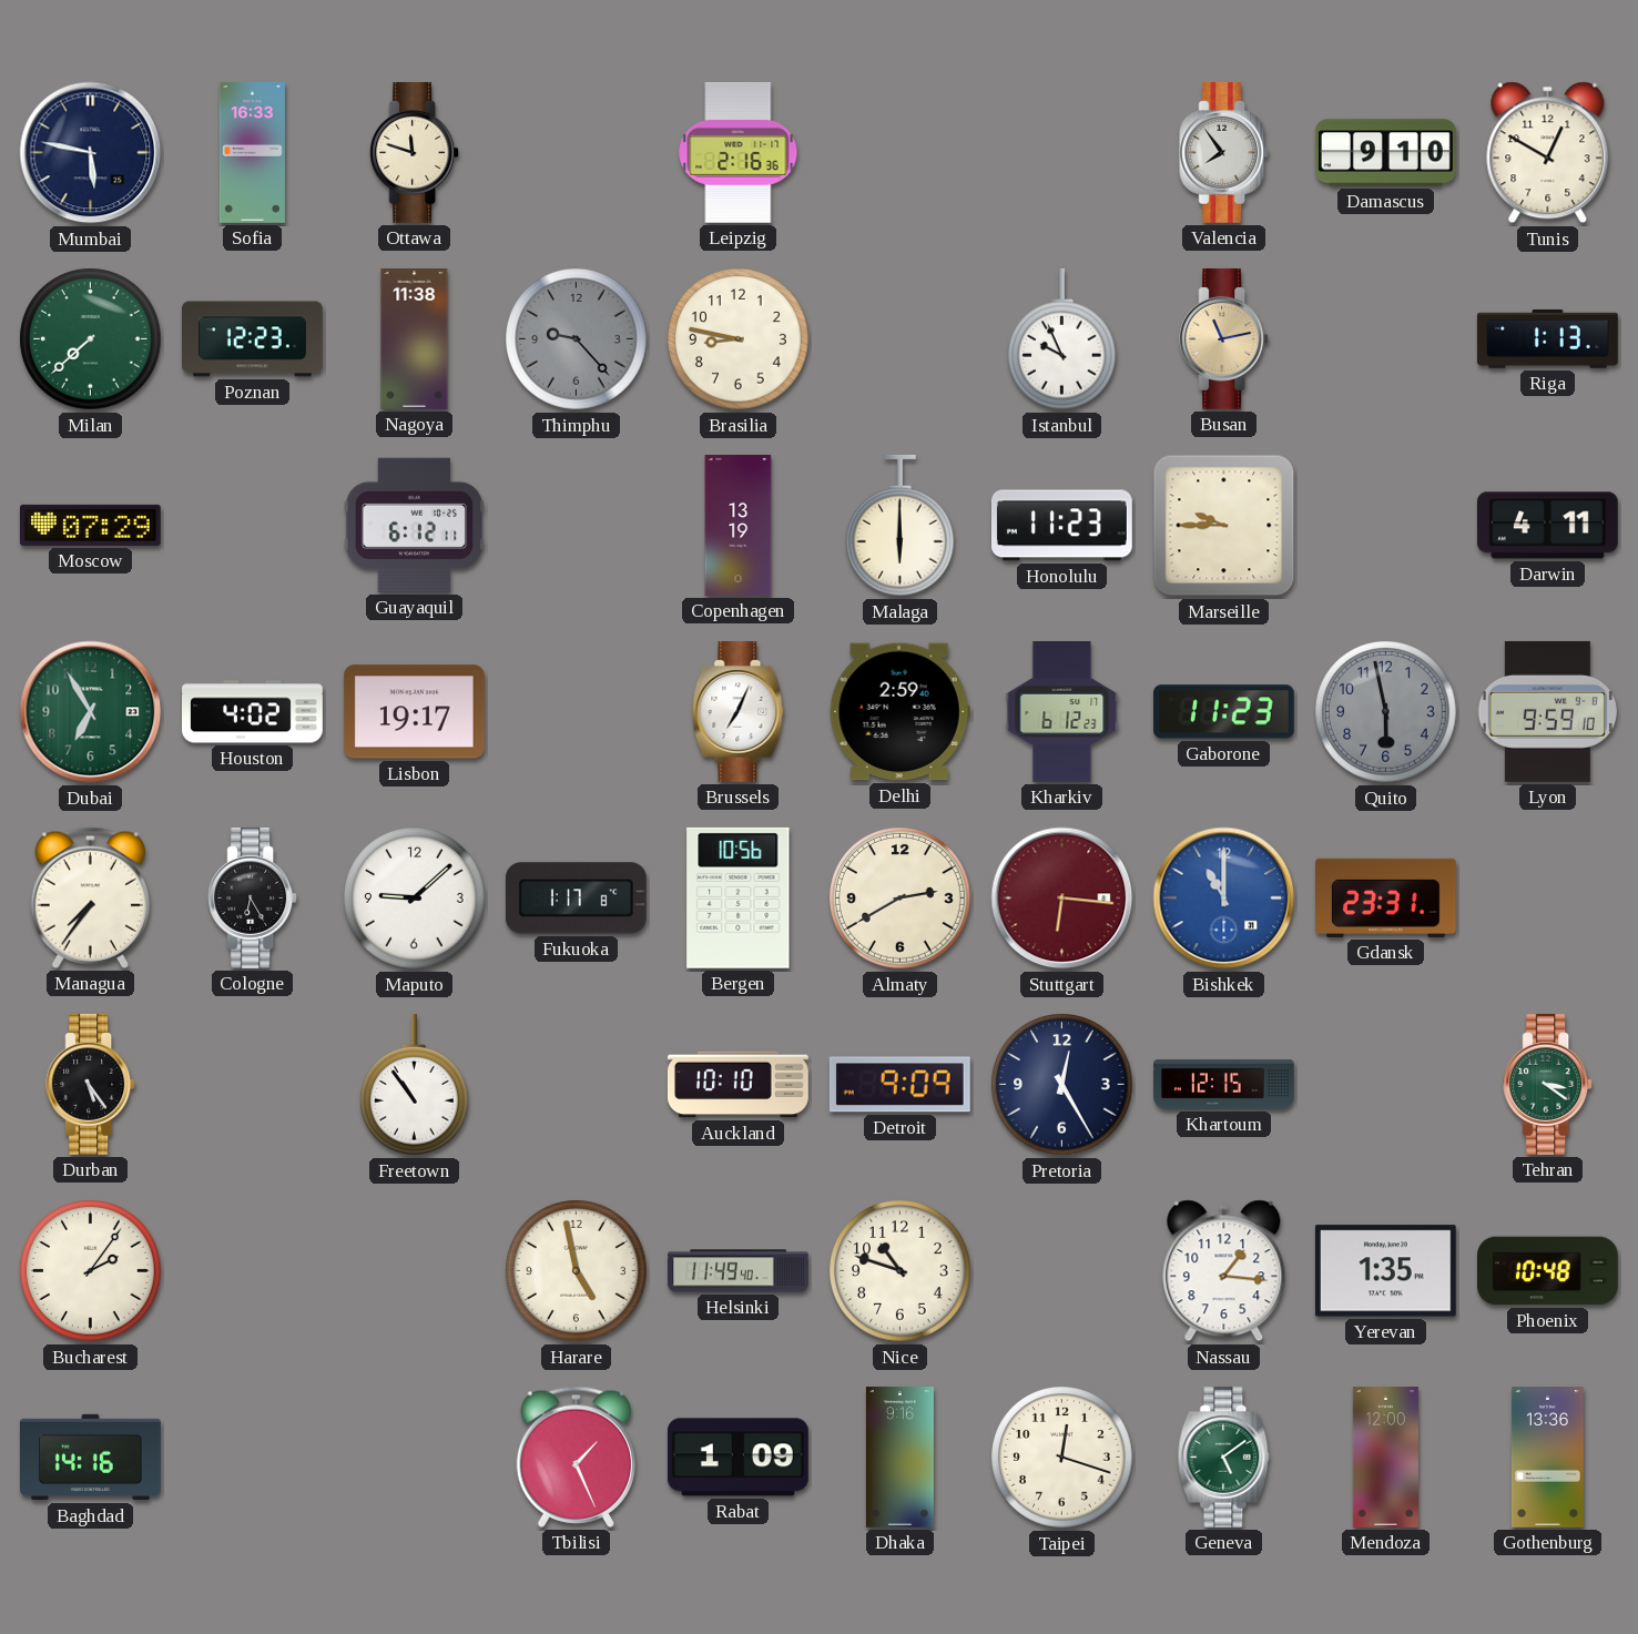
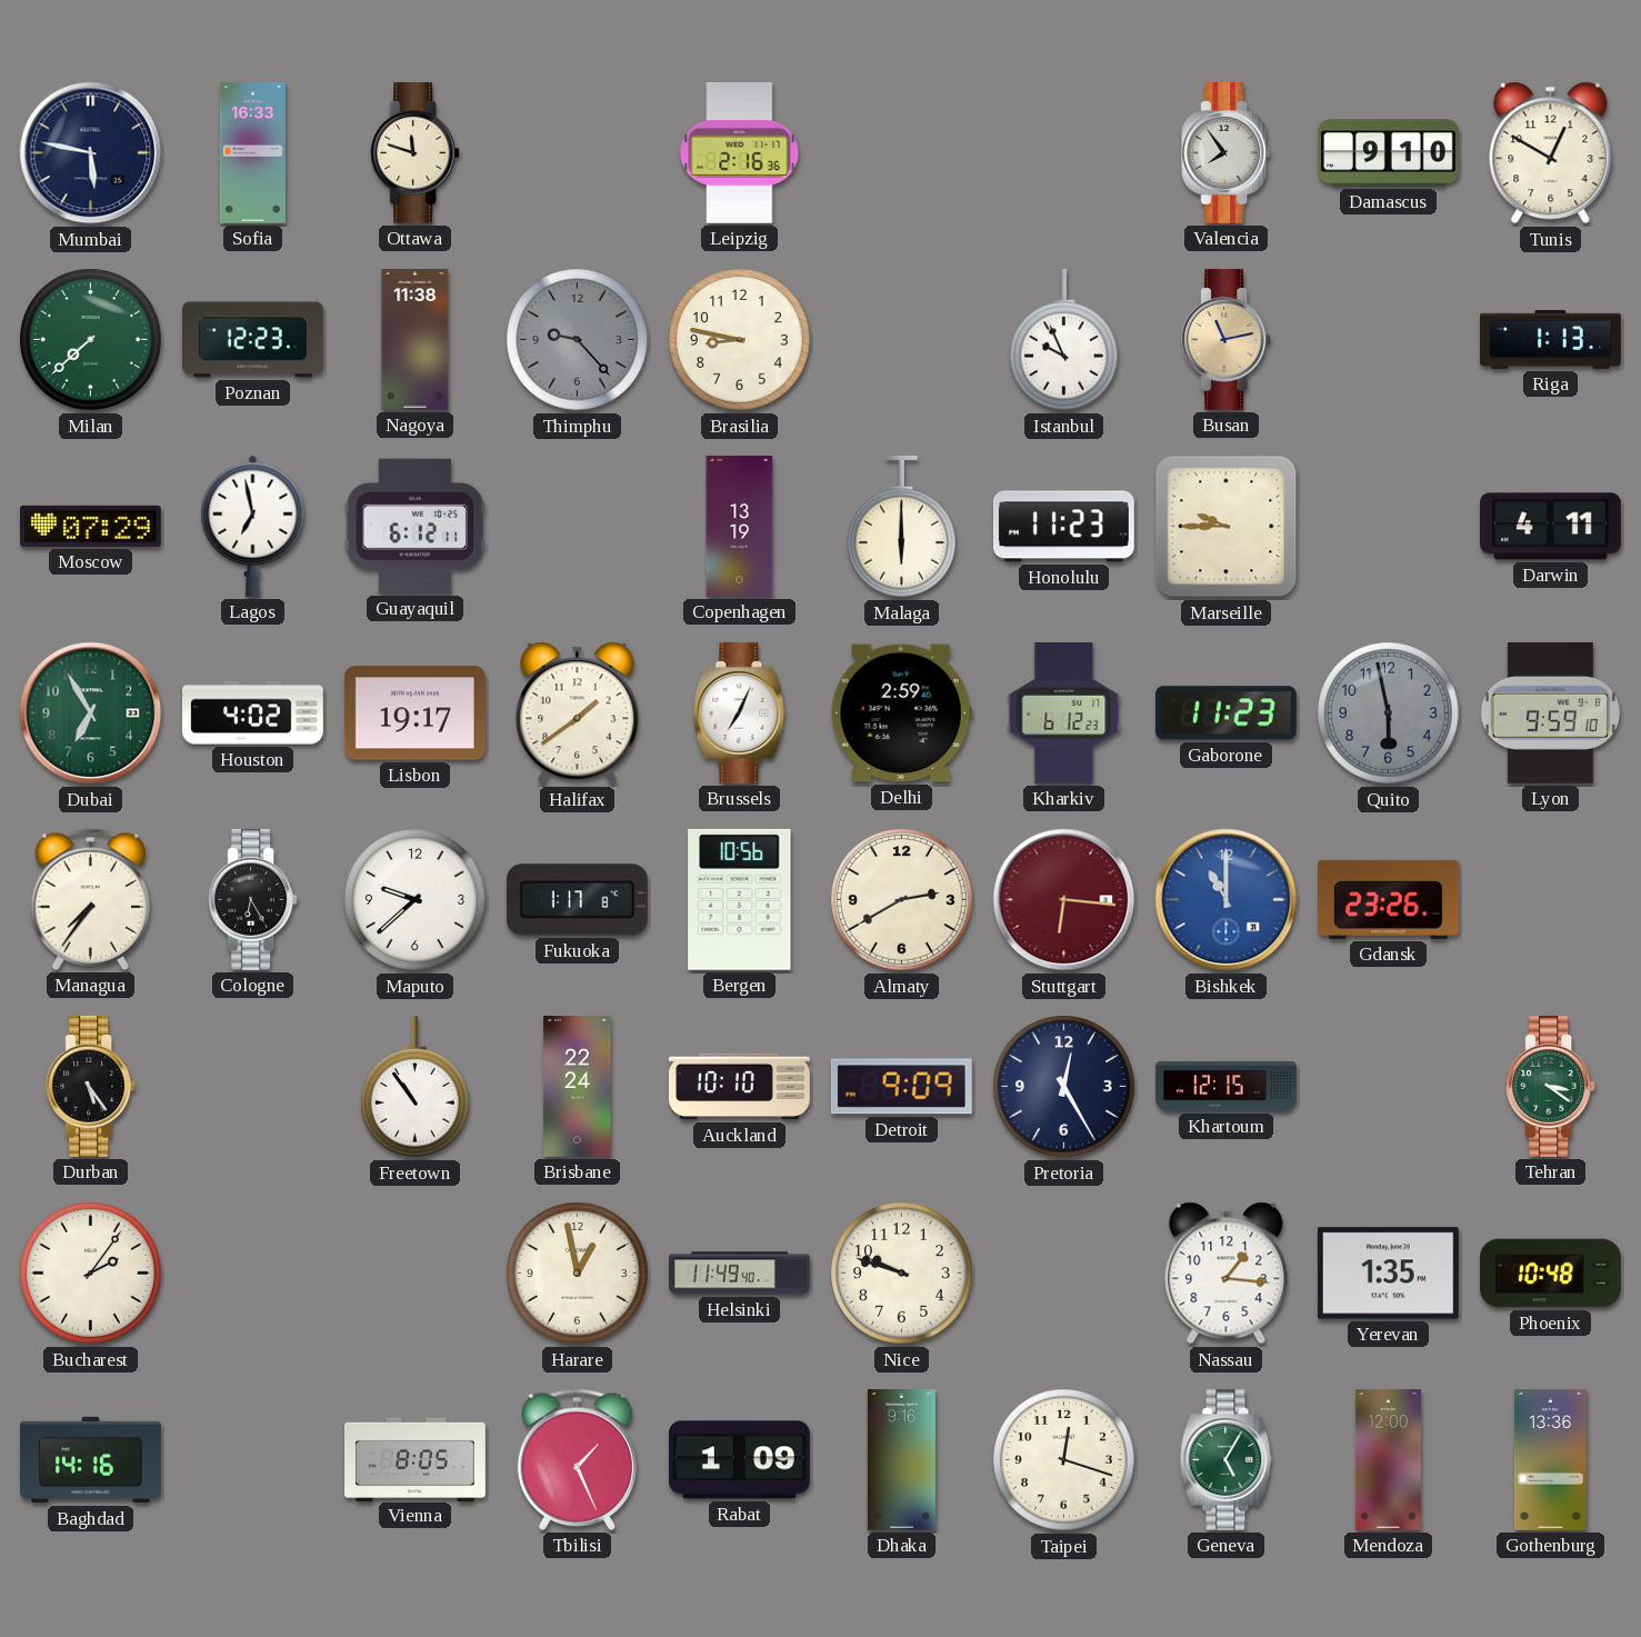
Lagos: none -> 6:58 (253, 526)
Halifax: none -> 1:39 (578, 713)
Maputo: 9:08 -> 9:38 (416, 900)
Gdansk: 23:31 -> 23:26 (1389, 899)
Brisbane: none -> 22:24 (578, 1087)
Harare: 4:58 -> 12:58 (578, 1274)
Nice: 10:48 -> 9:48 (902, 1274)
Vienna: none -> 8:05 (416, 1459)
Geneva: 5:09 -> 5:05 (1227, 1459)
